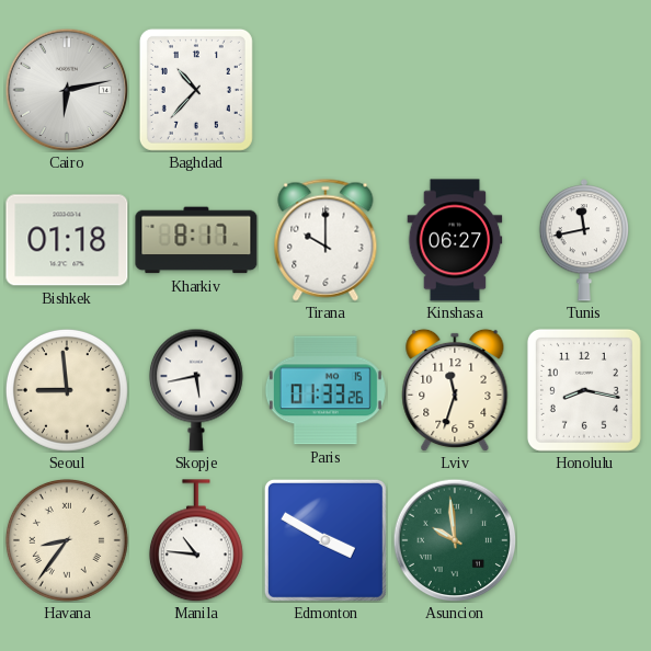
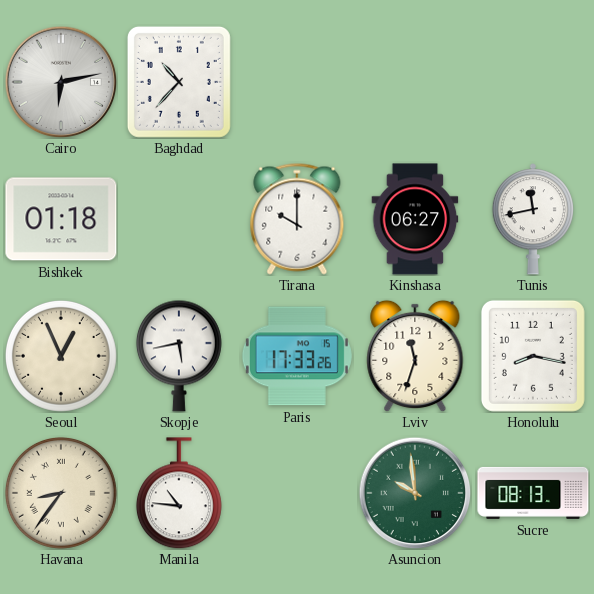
Kharkiv: 8:17 -> none (196, 240)
Seoul: 8:59 -> 12:56 (61, 356)
Paris: 01:33 -> 17:33 (297, 356)
Edmonton: 3:50 -> none (325, 540)
Sucre: none -> 08:13 (533, 493)
